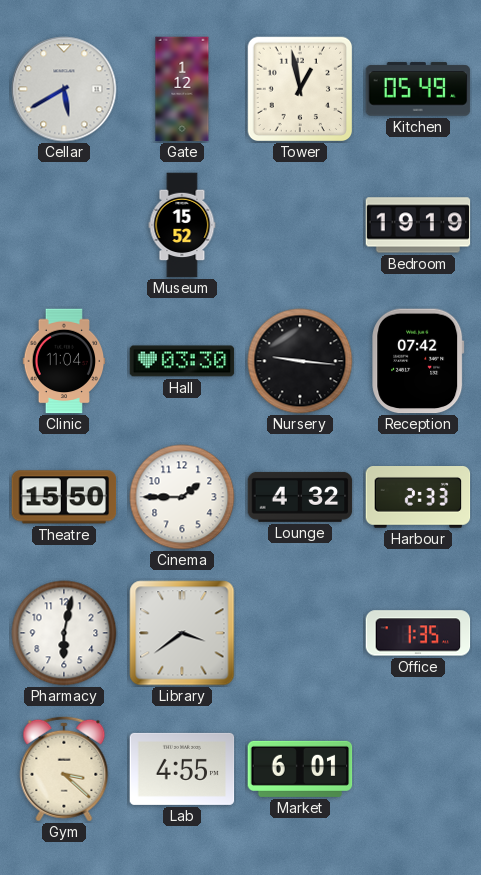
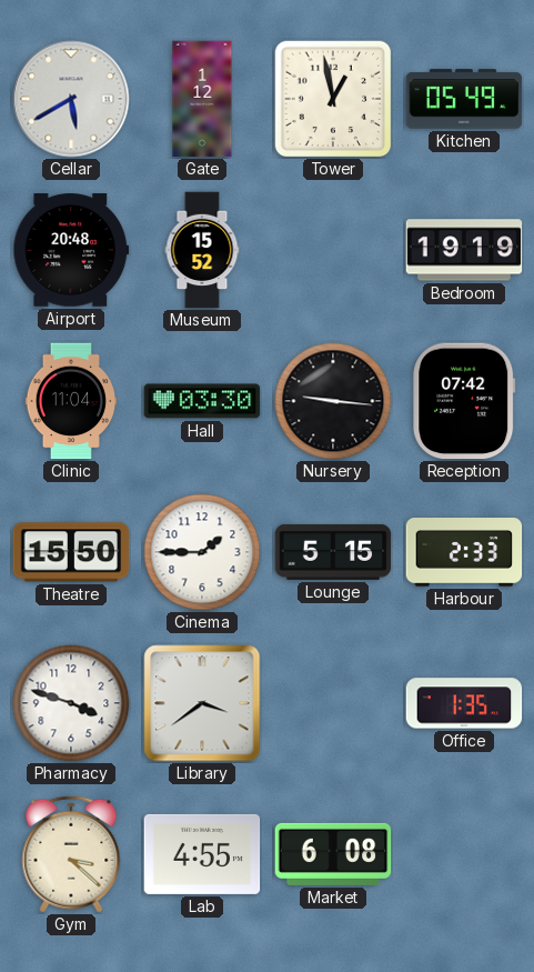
Airport: none -> 20:48 (71, 250)
Lounge: 4:32 -> 5:15 (333, 552)
Pharmacy: 6:02 -> 3:48 (71, 703)
Market: 6:01 -> 6:08 (333, 854)
